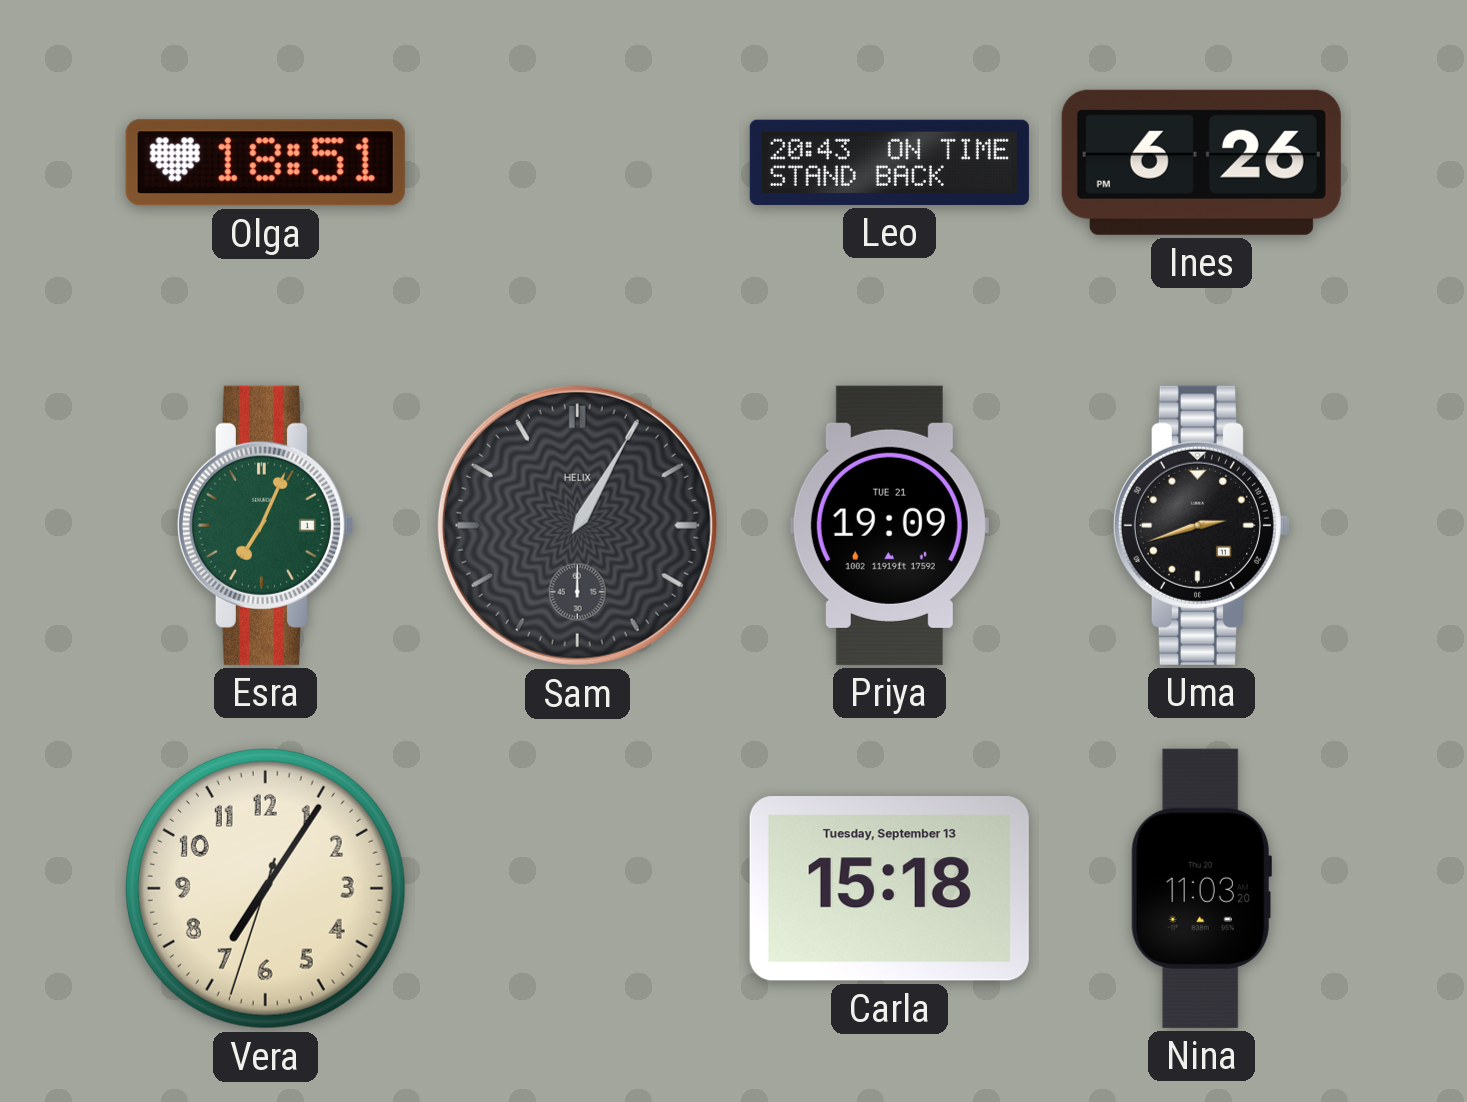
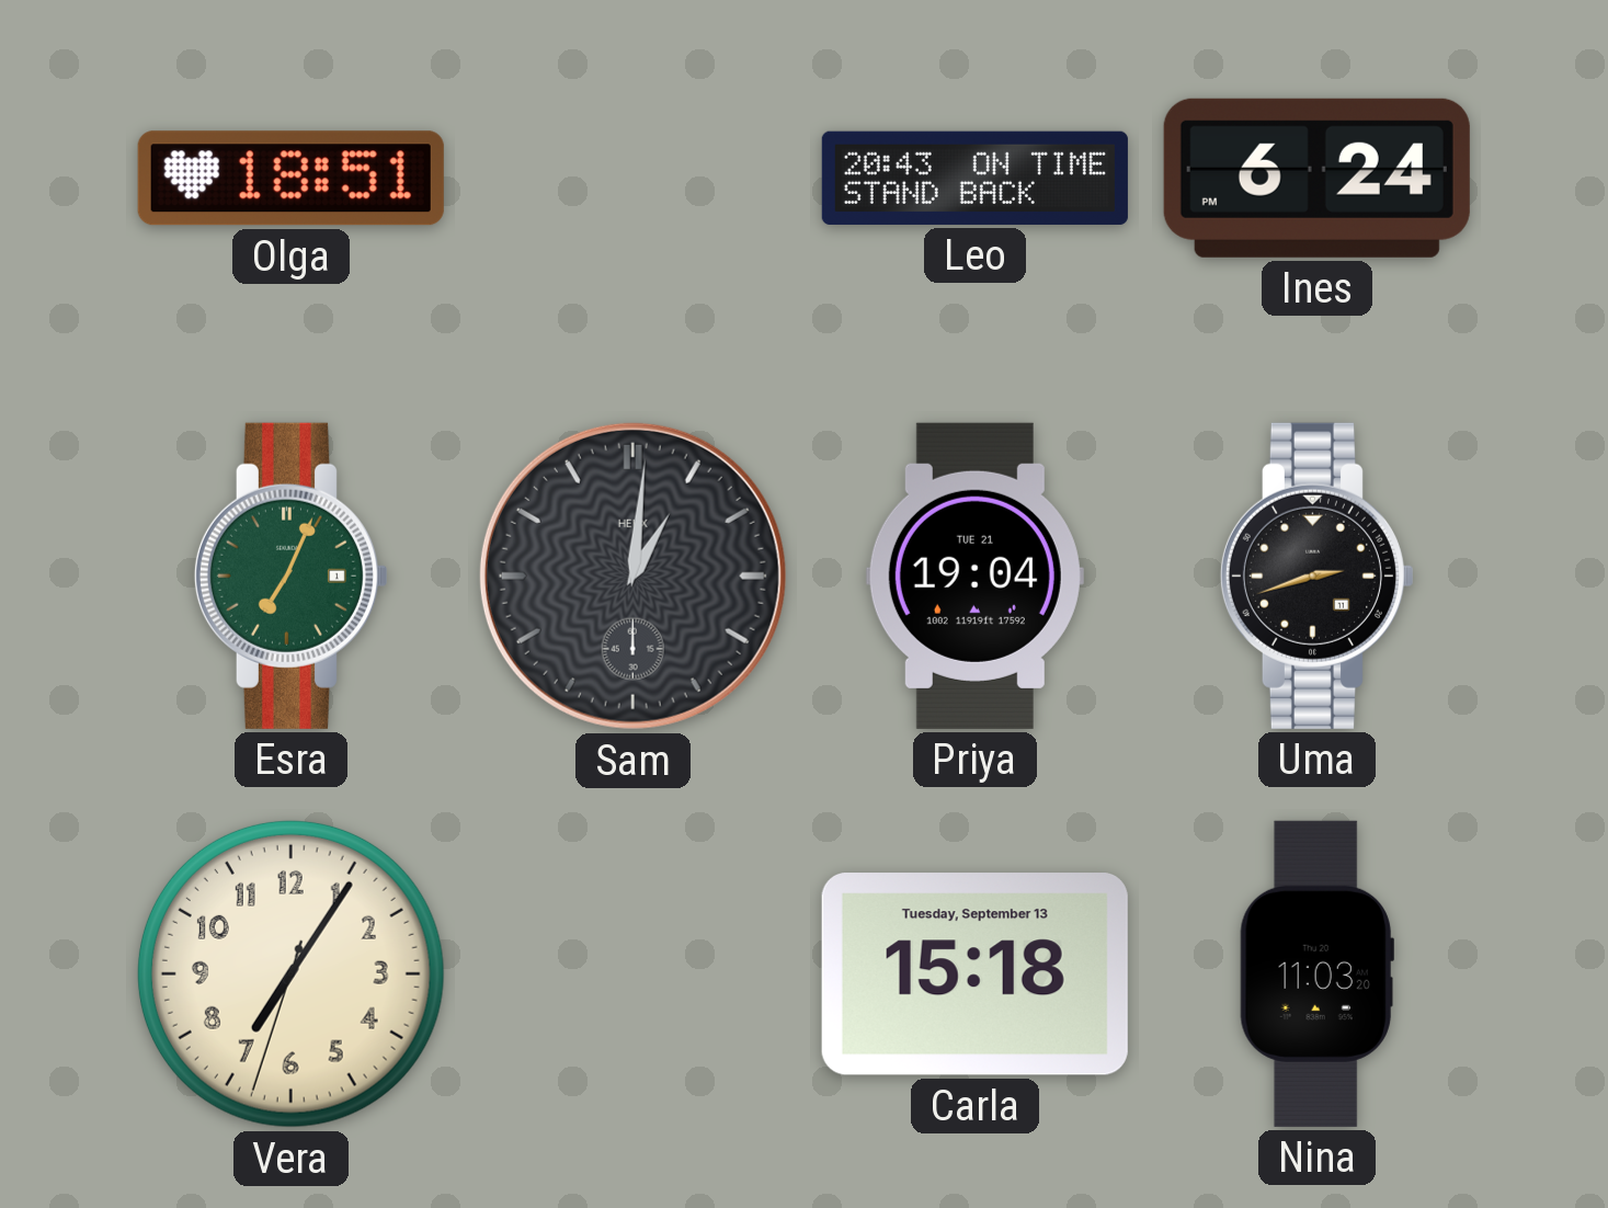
Ines: 6:26 -> 6:24 (1316, 178)
Sam: 1:05 -> 1:01 (632, 575)
Priya: 19:09 -> 19:04 (974, 575)
